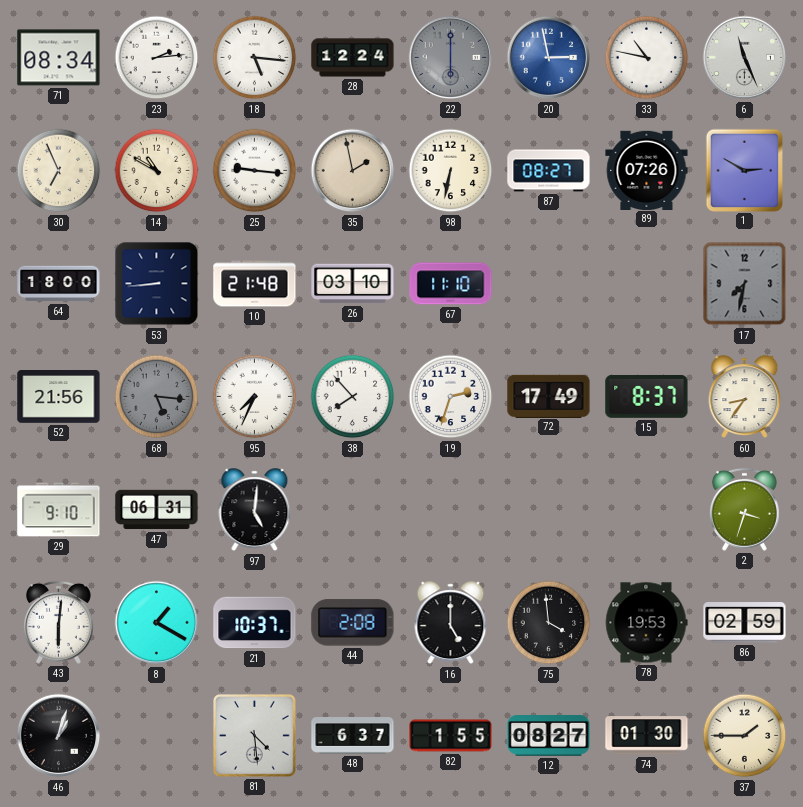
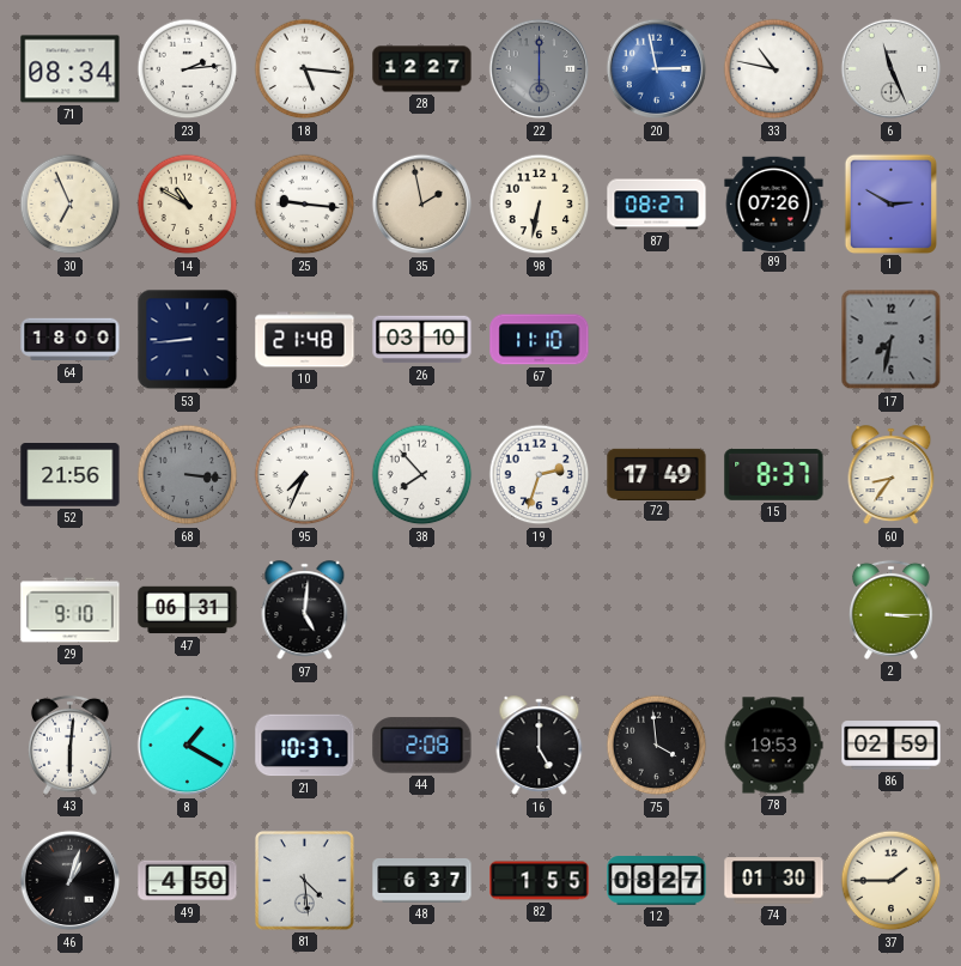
28: 12:24 -> 12:27 (422, 69)
68: 5:16 -> 3:16 (188, 475)
2: 3:33 -> 3:15 (890, 609)
49: none -> 4:50 (188, 881)
